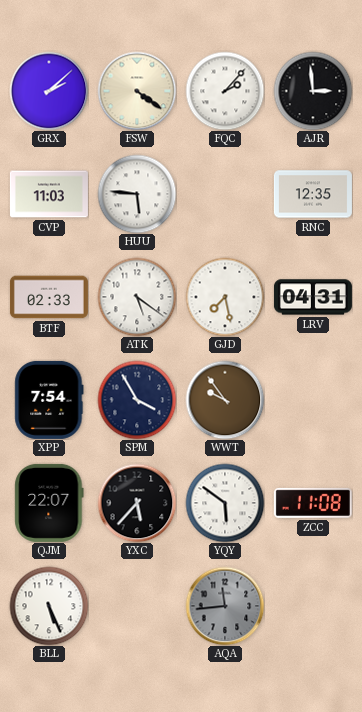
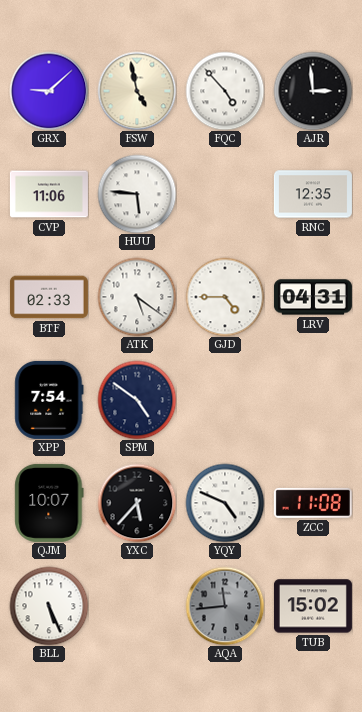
GRX: 2:08 -> 9:08 (49, 91)
FSW: 4:21 -> 4:58 (137, 91)
FQC: 2:07 -> 4:53 (225, 91)
CVP: 11:03 -> 11:06 (49, 194)
GJD: 7:28 -> 4:45 (225, 297)
SPM: 3:55 -> 4:51 (137, 400)
WWT: 9:54 -> none (225, 400)
QJM: 22:07 -> 10:07 (49, 503)
YQY: 5:51 -> 4:49 (225, 503)
TUB: none -> 15:02 (313, 606)
